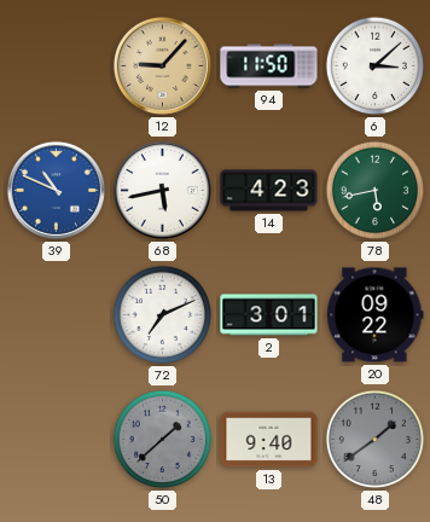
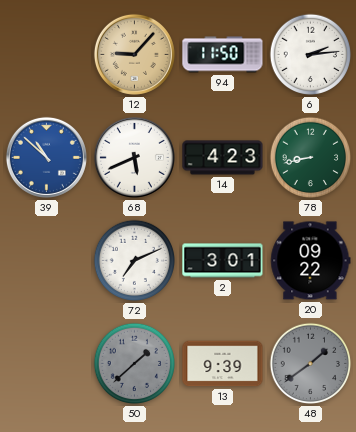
6: 3:08 -> 2:14 (311, 55)
39: 10:49 -> 10:52 (46, 157)
68: 5:43 -> 5:41 (134, 157)
78: 5:43 -> 8:43 (311, 158)
13: 9:40 -> 9:39 (223, 364)
